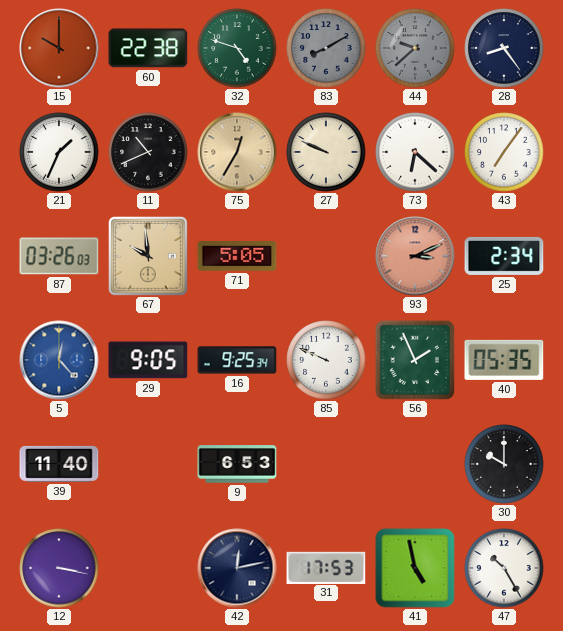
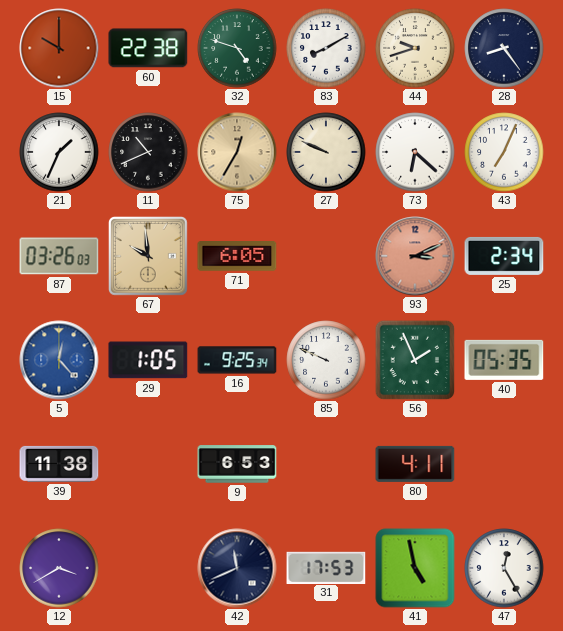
83 dial: grey -> white (326, 48)
44: 9:38 -> 9:42 (415, 48)
44 dial: grey -> cream (415, 48)
43: 7:06 -> 7:04 (504, 152)
71: 5:05 -> 6:05 (237, 256)
29: 9:05 -> 1:05 (148, 360)
39: 11:40 -> 11:38 (59, 464)
80: none -> 4:11 (415, 464)
30: 10:00 -> none (504, 464)
12: 3:17 -> 3:40 (59, 568)
42: 12:13 -> 11:41 (237, 568)
47: 10:25 -> 12:25 (504, 568)
